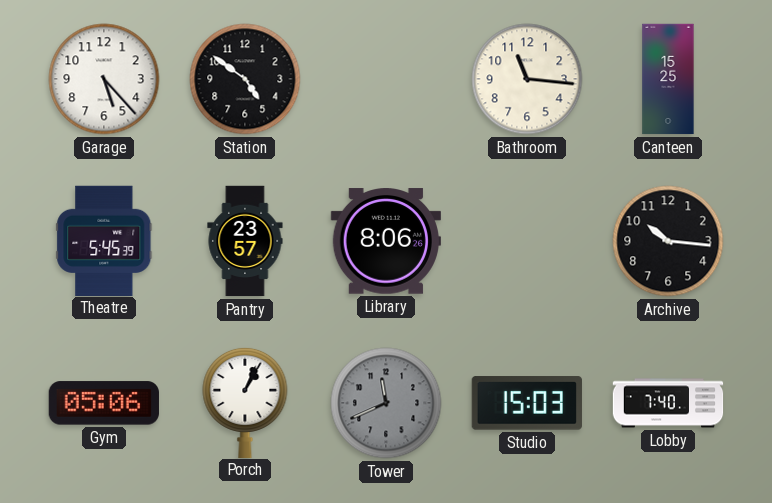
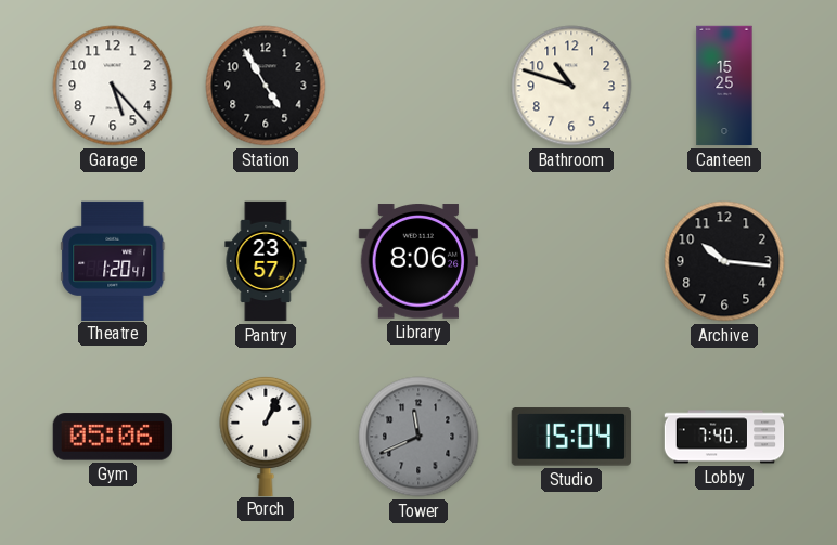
Station: 4:51 -> 4:55 (266, 86)
Bathroom: 11:16 -> 10:48 (571, 86)
Theatre: 5:45 -> 1:20 (113, 260)
Studio: 15:03 -> 15:04 (571, 437)
